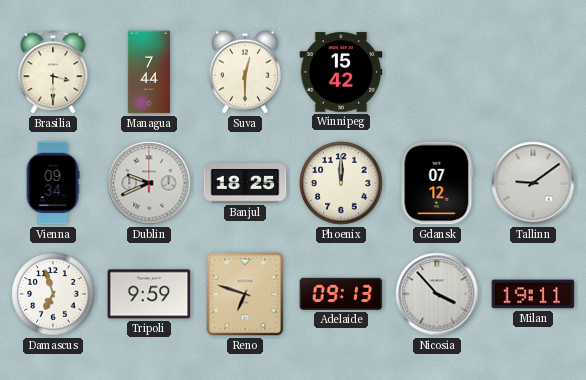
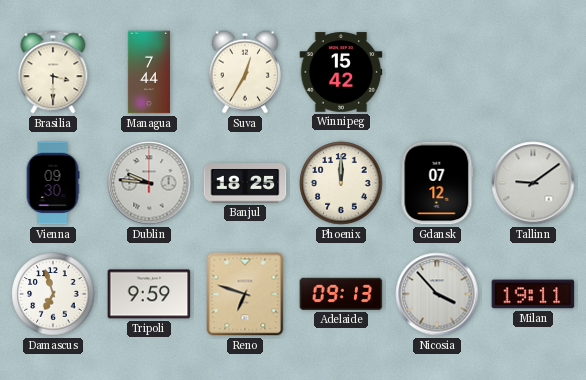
Suva: 12:30 -> 12:35 (245, 72)
Vienna: 09:34 -> 09:30 (53, 183)
Dublin: 9:41 -> 9:46 (149, 183)
